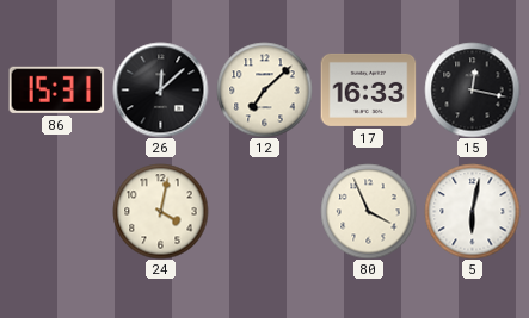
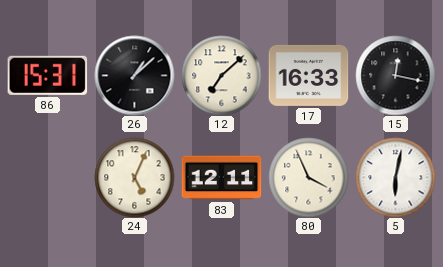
26: 12:08 -> 1:08 (134, 75)
24: 4:02 -> 5:04 (134, 177)
83: none -> 12:11 (221, 178)
